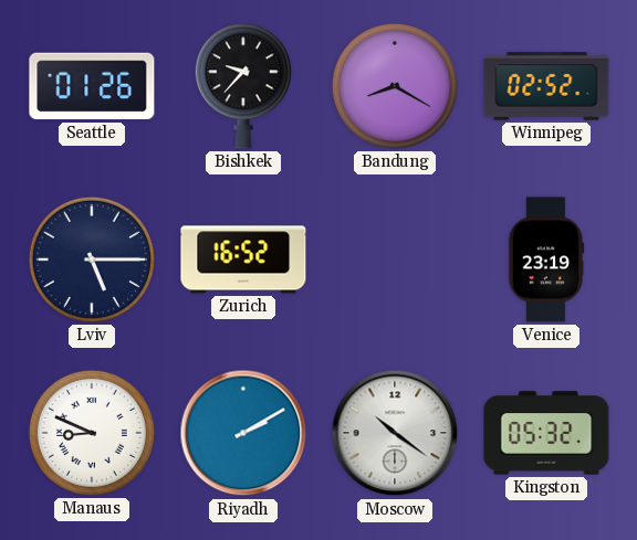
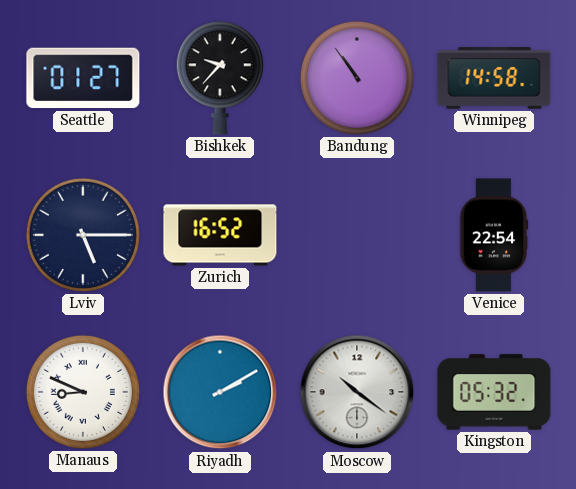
Seattle: 01:26 -> 01:27 (83, 78)
Bandung: 8:20 -> 10:54 (357, 78)
Winnipeg: 02:52 -> 14:58 (494, 78)
Venice: 23:19 -> 22:54 (494, 235)
